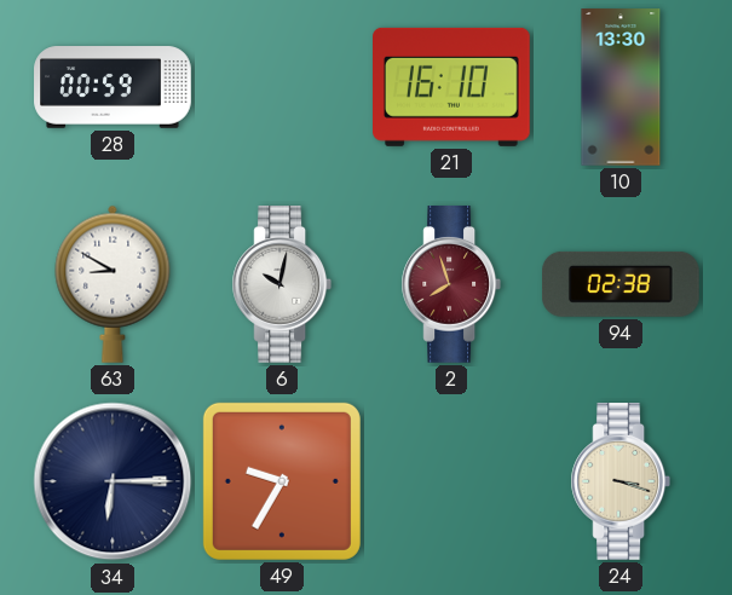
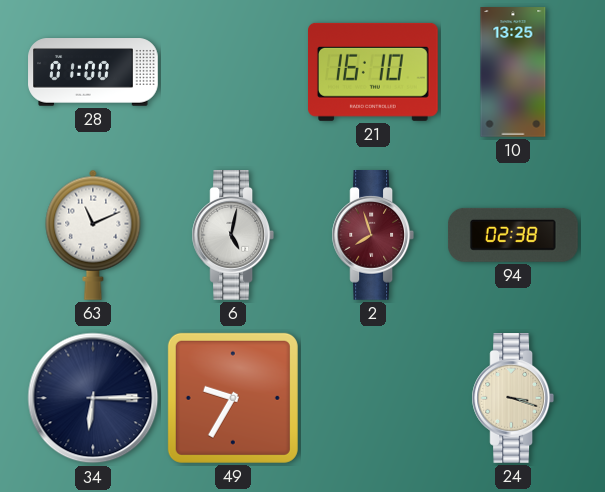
28: 00:59 -> 01:00 (93, 72)
10: 13:30 -> 13:25 (513, 72)
63: 8:50 -> 11:11 (93, 235)
6: 10:02 -> 5:02 (232, 236)
